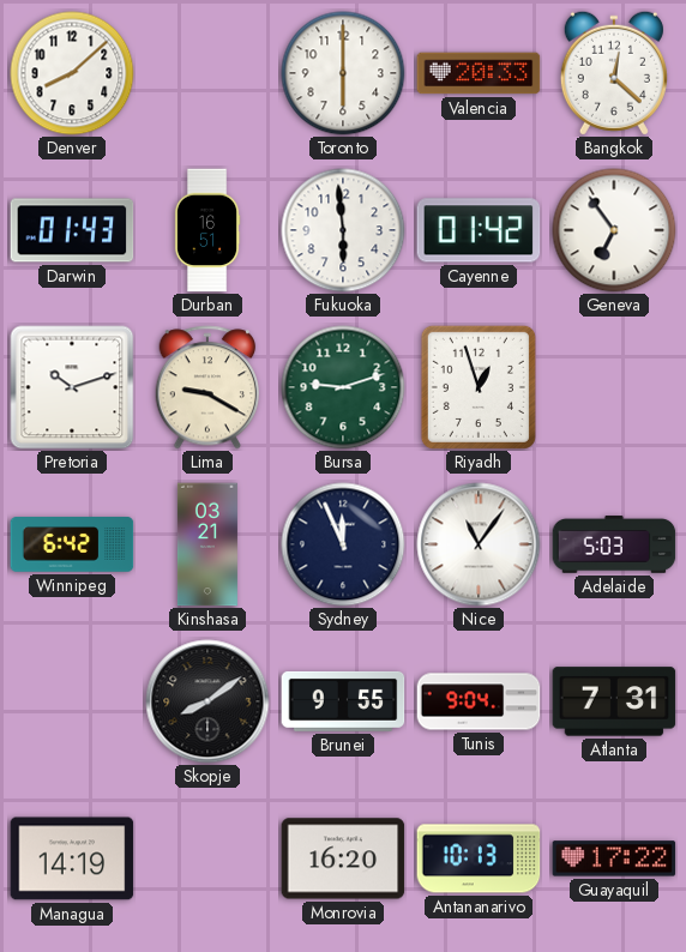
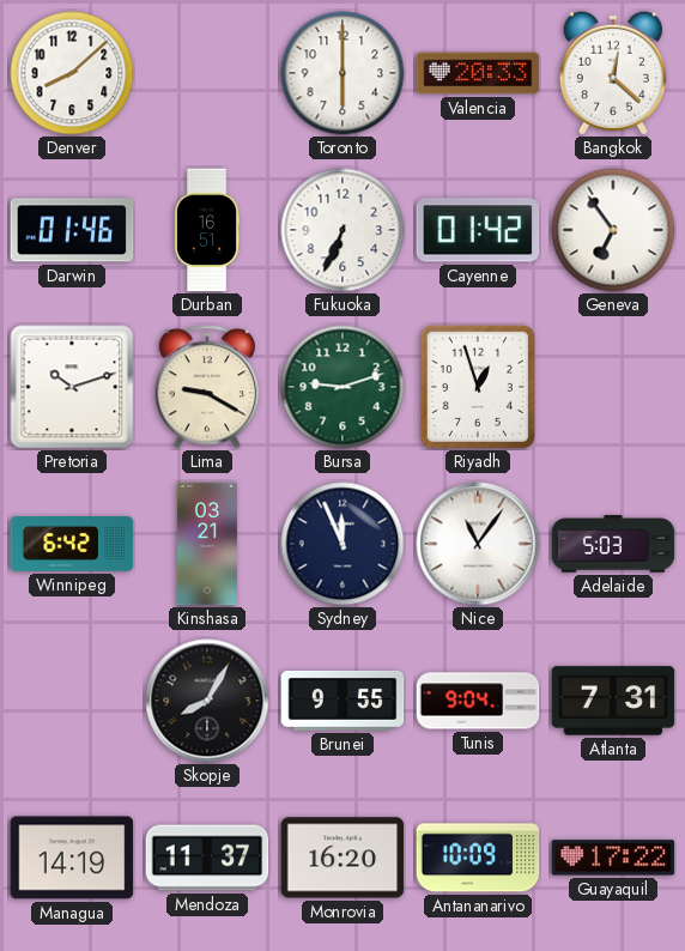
Darwin: 01:43 -> 01:46 (72, 230)
Fukuoka: 5:59 -> 6:34 (342, 230)
Skopje: 8:09 -> 8:05 (207, 701)
Mendoza: none -> 11:37 (207, 858)
Antananarivo: 10:13 -> 10:09 (478, 858)
